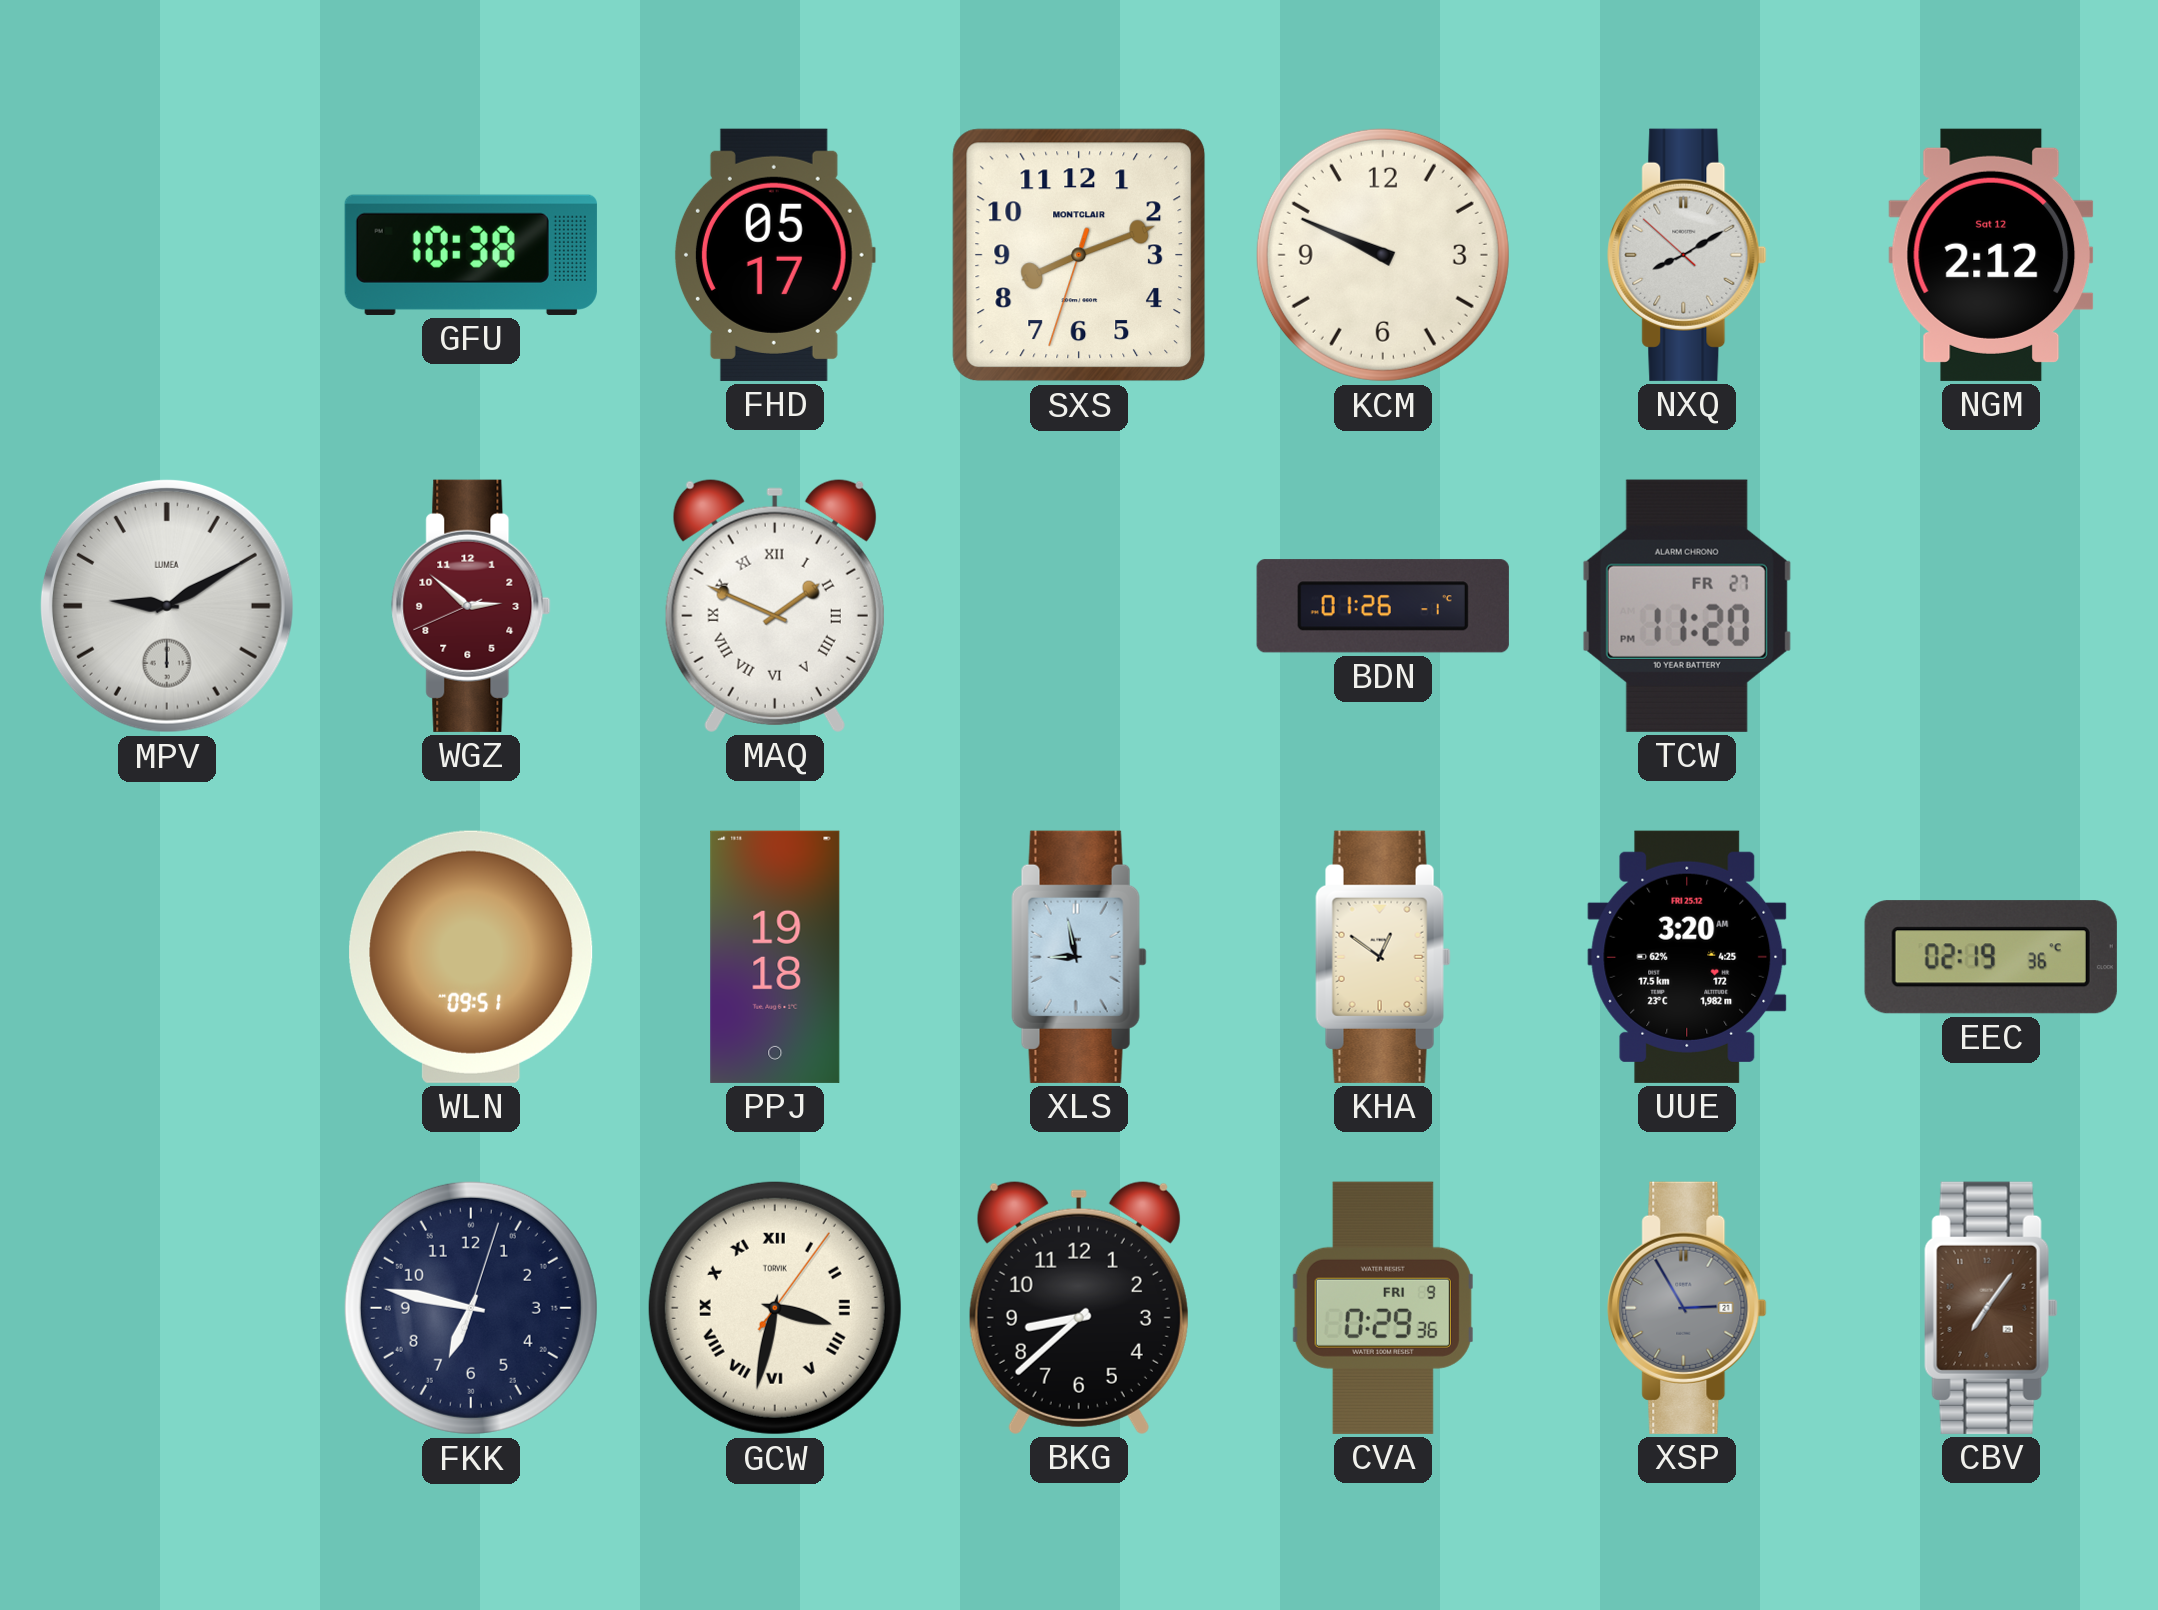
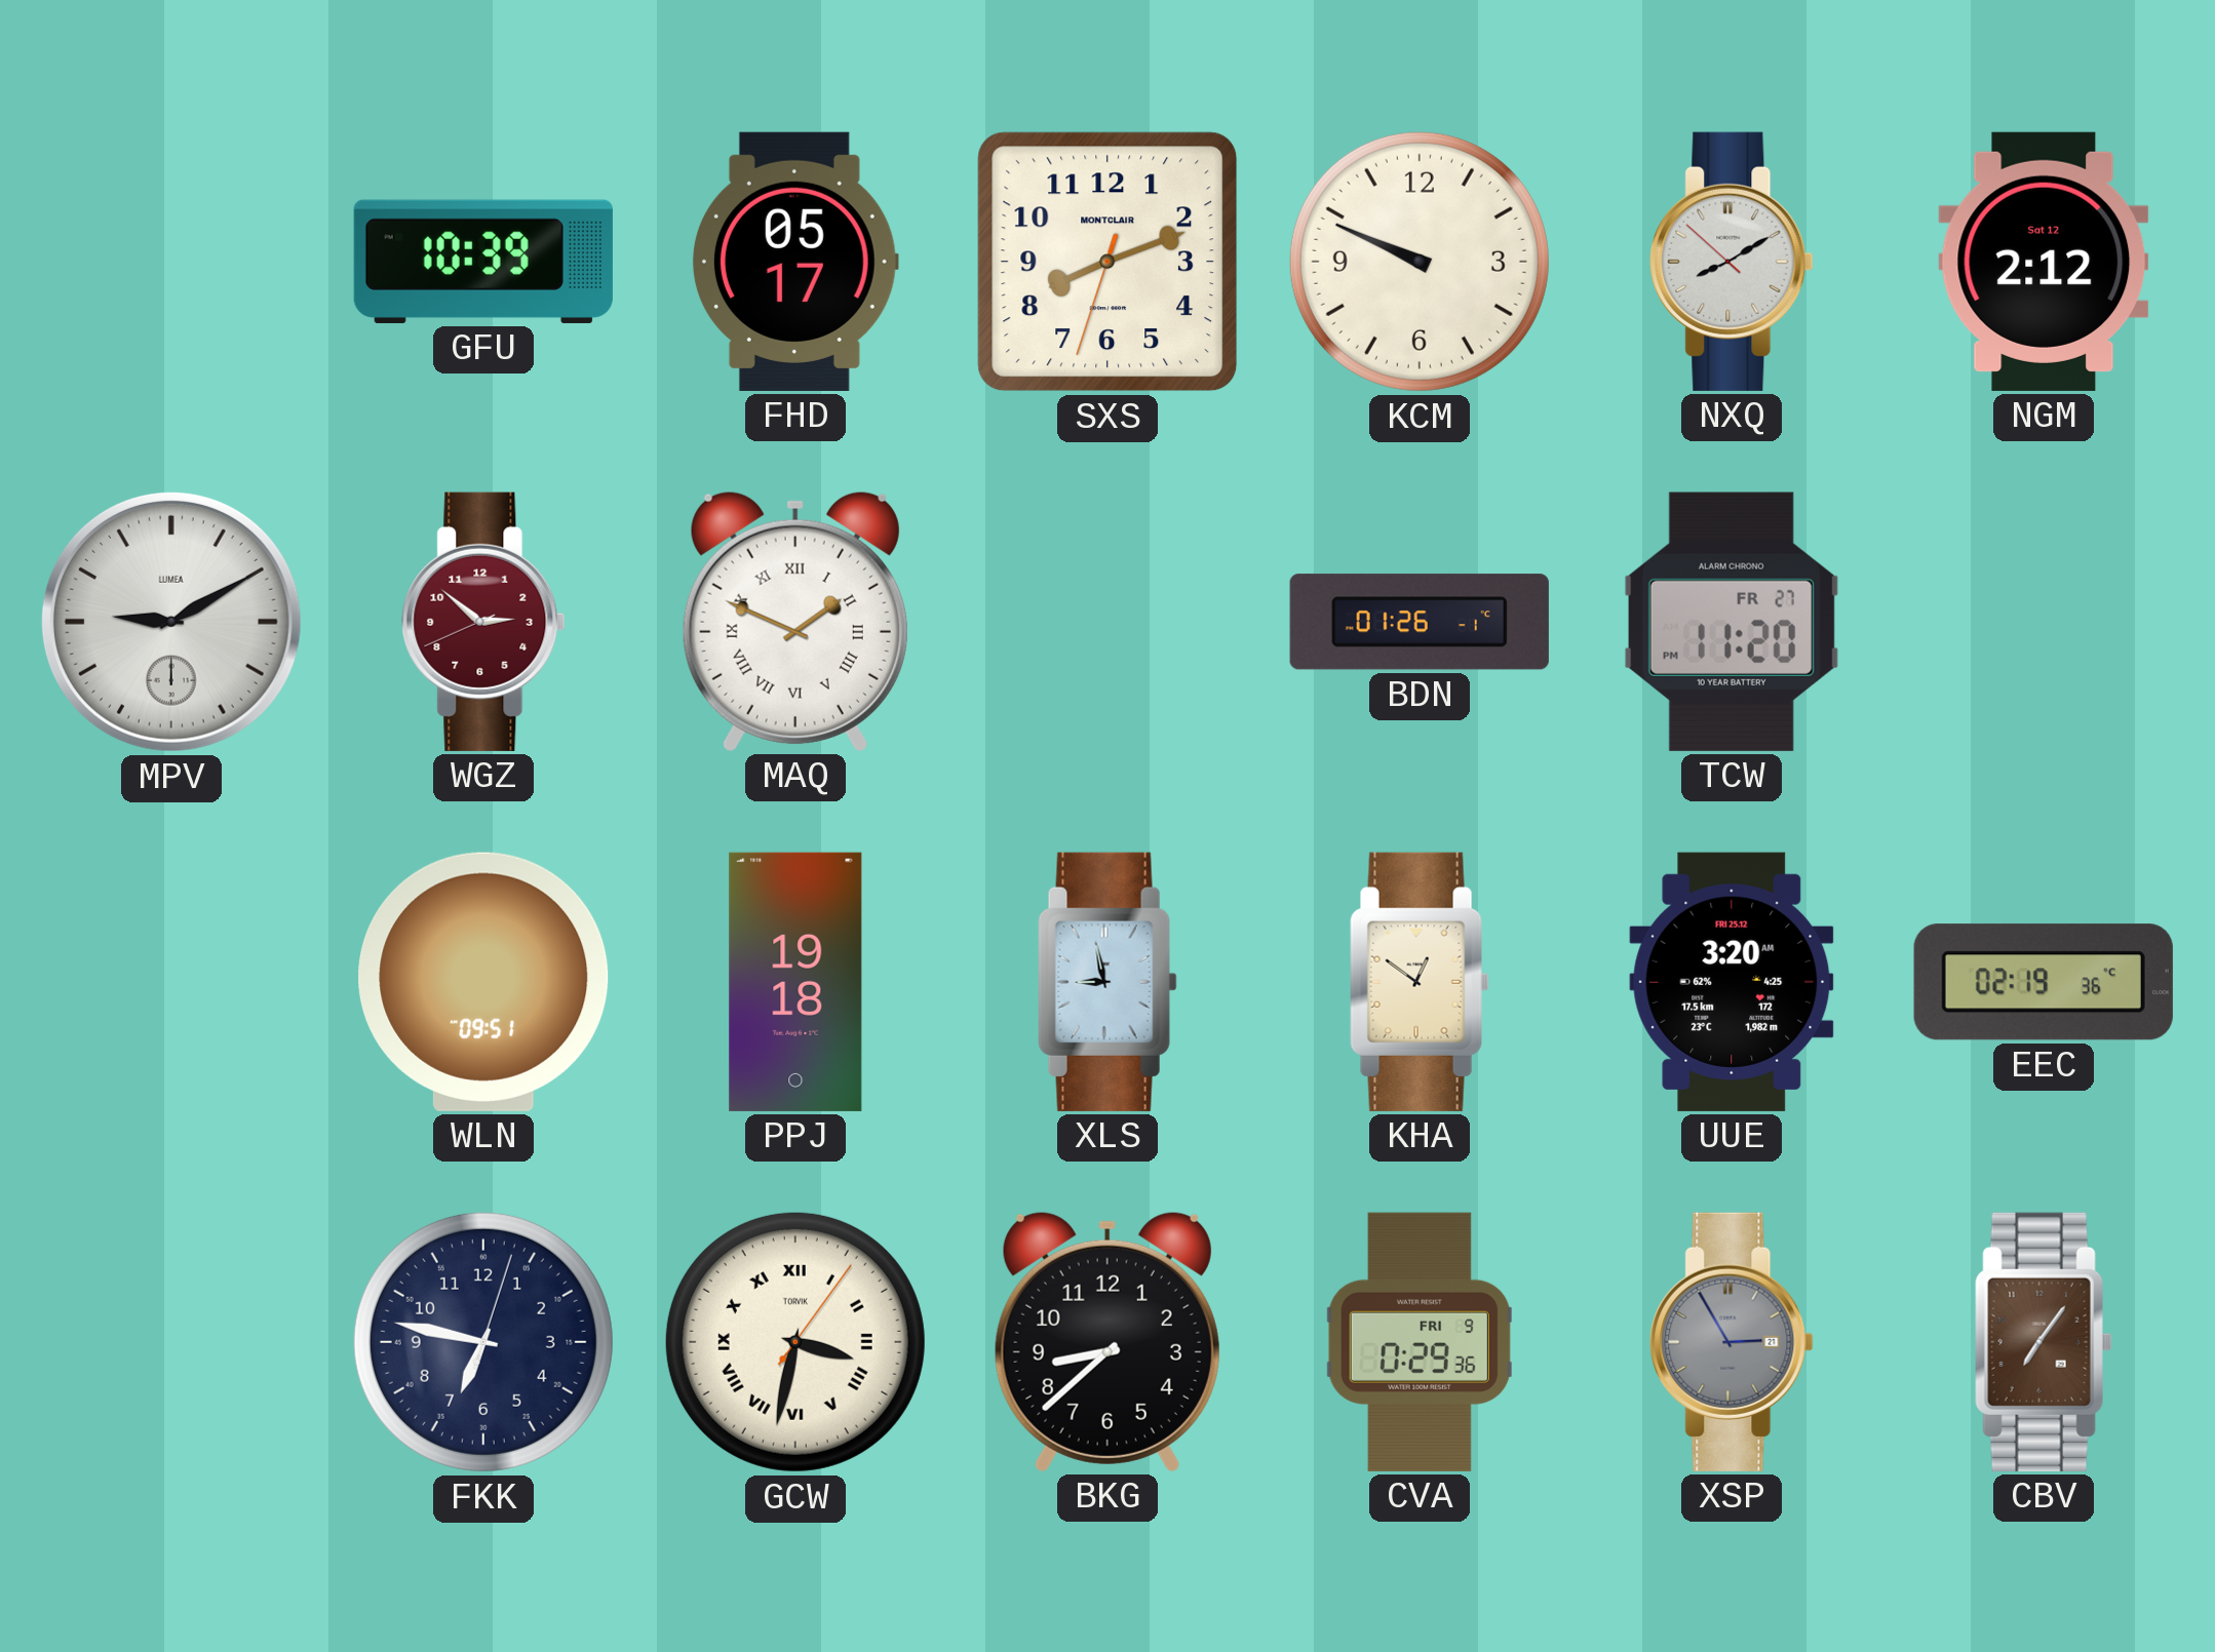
GFU: 10:38 -> 10:39 (483, 262)
